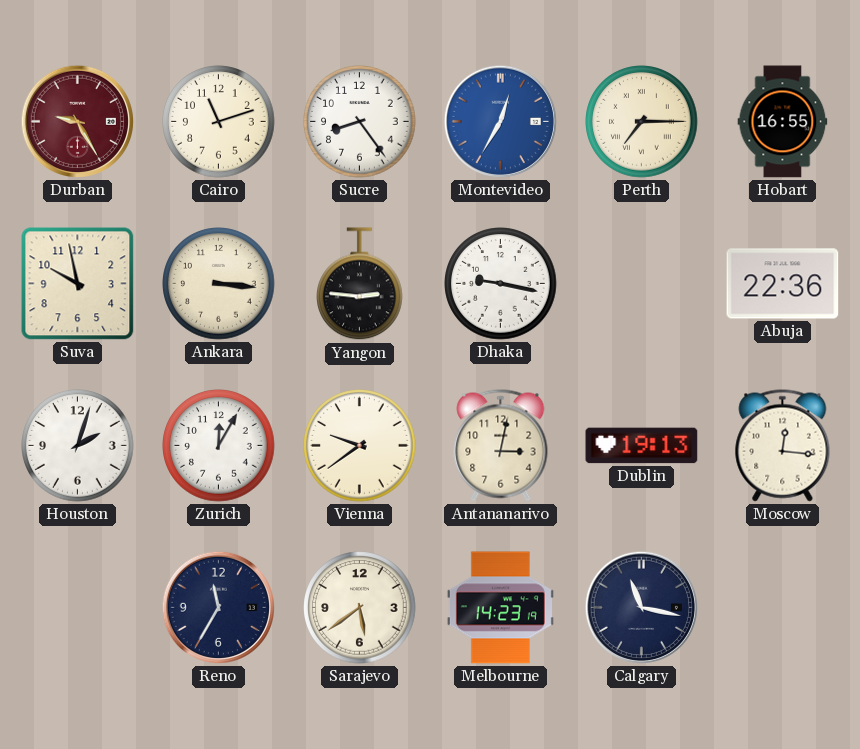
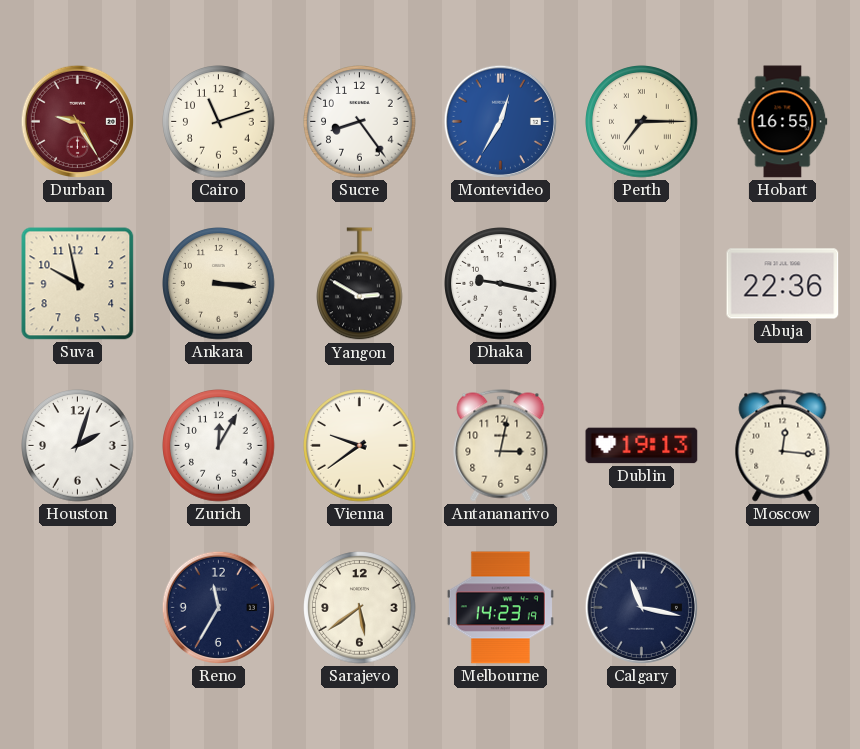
Yangon: 2:46 -> 2:50 (360, 284)
